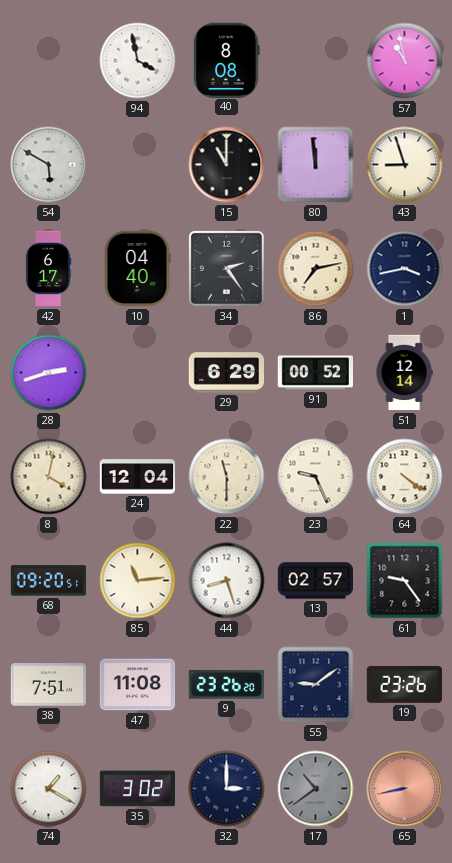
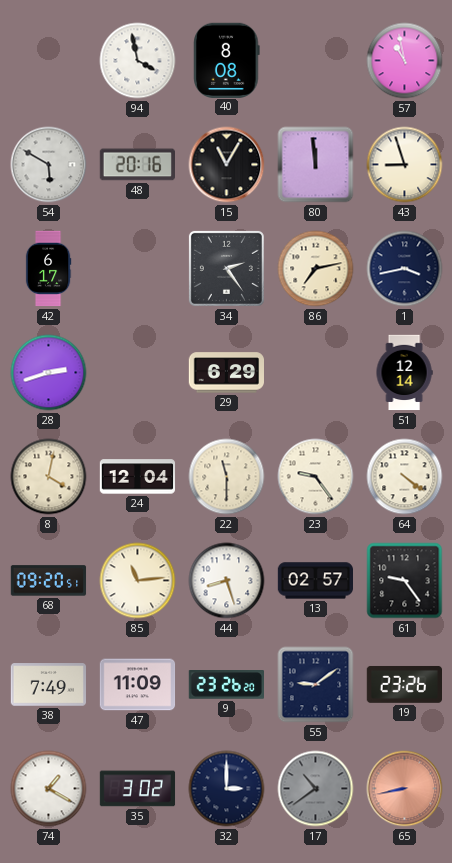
48: none -> 20:16 (137, 165)
15: 11:00 -> 11:05 (227, 165)
10: 04:40 -> none (137, 269)
91: 00:52 -> none (315, 373)
23: 9:26 -> 9:24 (316, 477)
38: 7:51 -> 7:49 (49, 685)
47: 11:08 -> 11:09 (138, 685)
